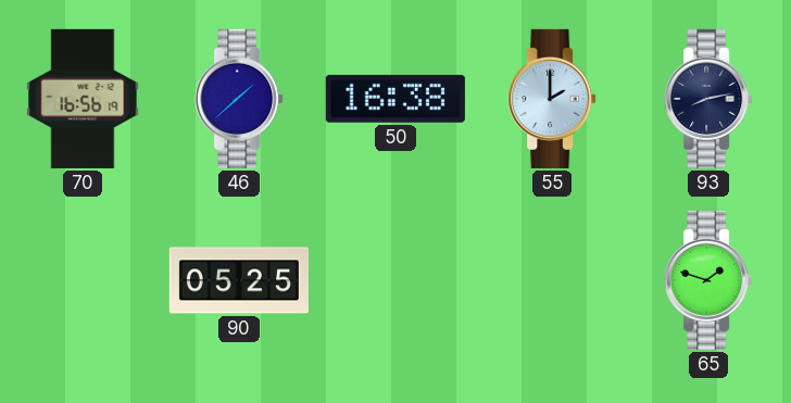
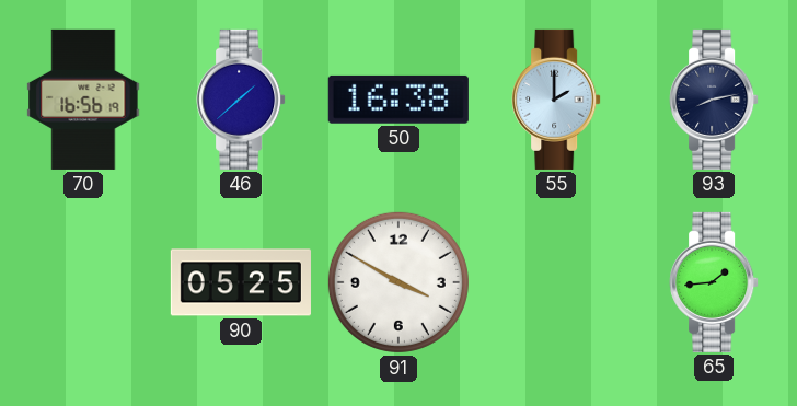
91: none -> 3:50 (399, 282)
65: 1:48 -> 1:44 (714, 282)
